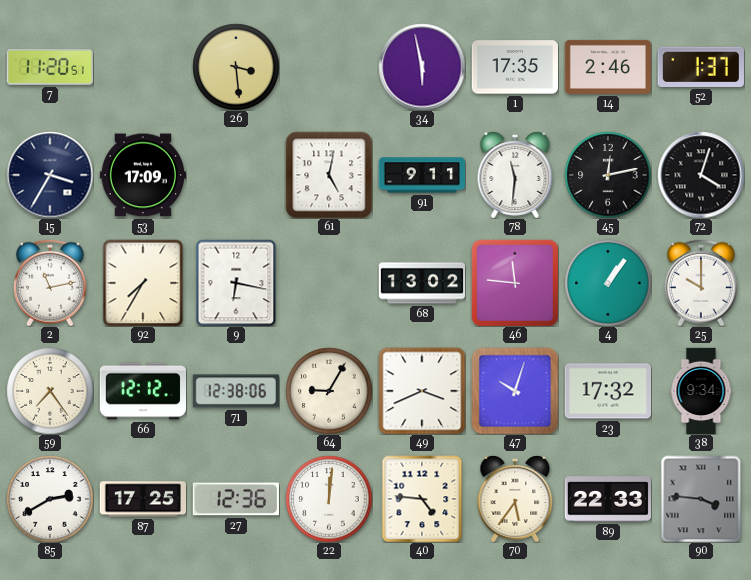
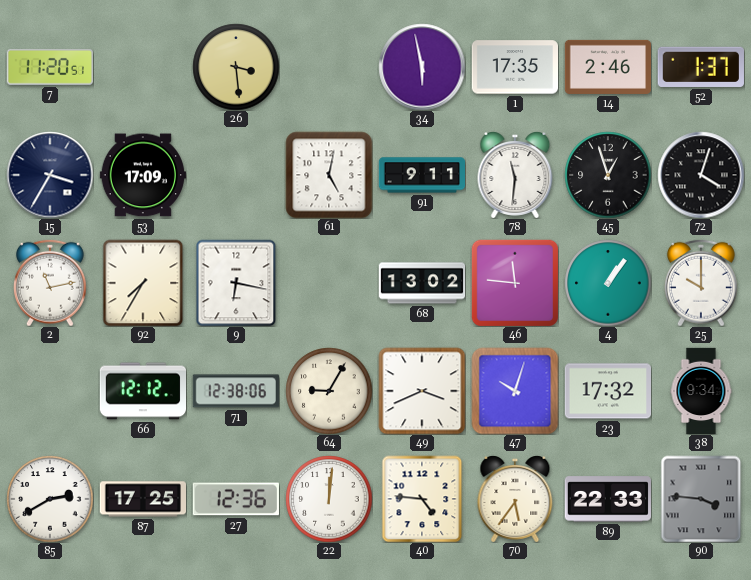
45: 12:13 -> 12:57 (608, 175)
59: 7:24 -> none (50, 391)
